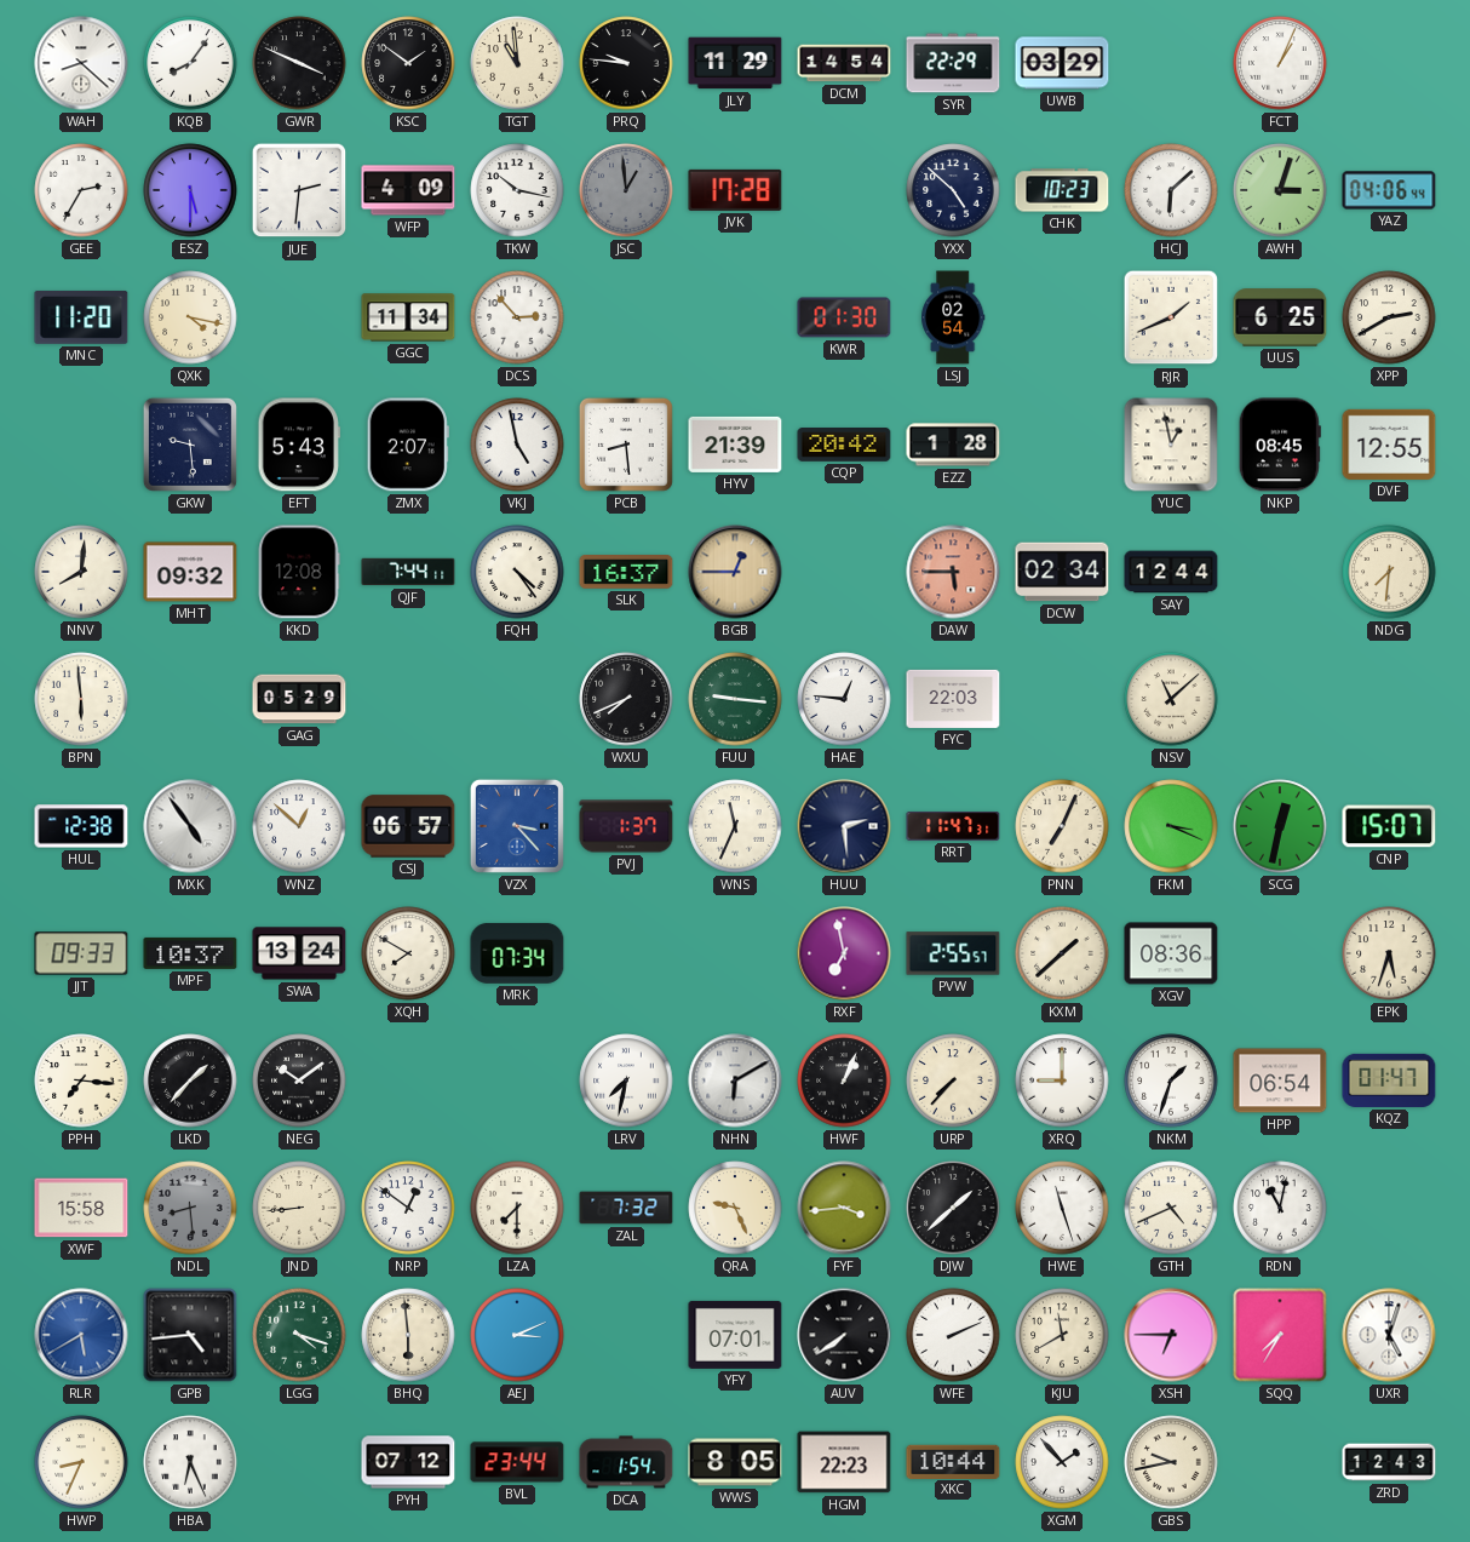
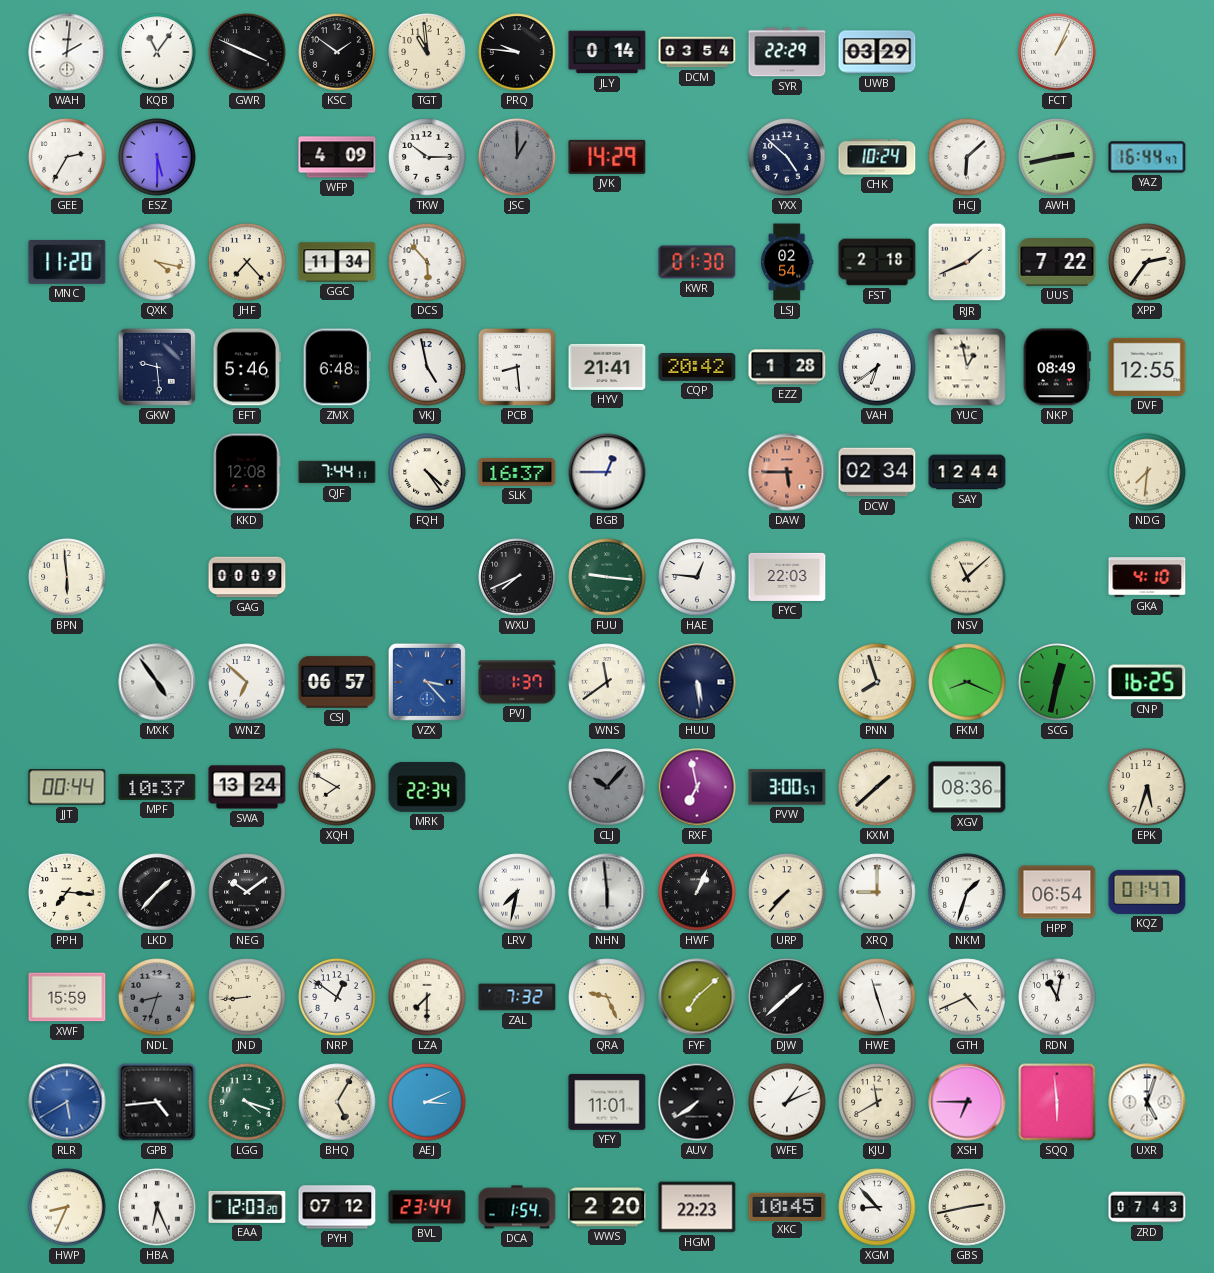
WAH: 8:22 -> 2:01 (67, 52)
KQB: 8:06 -> 11:06 (157, 52)
JLY: 11:29 -> 0:14 (607, 52)
DCM: 14:54 -> 03:54 (697, 52)
JUE: 2:31 -> none (299, 190)
TKW: 10:17 -> 10:15 (427, 157)
JSC: 12:59 -> 1:00 (517, 157)
JVK: 17:28 -> 14:29 (607, 157)
CHK: 10:23 -> 10:24 (877, 157)
AWH: 3:03 -> 2:43 (1057, 157)
YAZ: 04:06 -> 16:44 (1147, 157)
JHF: none -> 7:23 (247, 262)
DCS: 2:53 -> 5:53 (427, 262)
FST: none -> 2:18 (877, 262)
UUS: 6:25 -> 7:22 (1057, 262)
XPP: 2:40 -> 2:36 (1147, 262)
EFT: 5:43 -> 5:46 (246, 367)
ZMX: 2:07 -> 6:48 (337, 367)
HYV: 21:39 -> 21:41 (607, 367)
VAH: none -> 6:39 (877, 367)
NKP: 08:45 -> 08:49 (1057, 367)
NNV: 8:01 -> none (81, 572)
MHT: 09:32 -> none (190, 572)
BGB dial: champagne -> white (607, 472)
GAG: 05:29 -> 00:09 (247, 577)
GKA: none -> 4:10 (1147, 577)
HUL: 12:38 -> none (81, 826)
WNZ: 12:52 -> 6:52 (247, 682)
WNS: 11:34 -> 11:39 (607, 682)
HUU: 2:29 -> 5:29 (697, 682)
RRT: 11:47 -> none (953, 826)
PNN: 7:04 -> 7:57 (877, 682)
FKM: 3:19 -> 8:19 (967, 682)
CNP: 15:07 -> 16:25 (1147, 682)
JJT: 09:33 -> 00:44 (67, 787)
MRK: 07:34 -> 22:34 (427, 787)
CLJ: none -> 10:07 (607, 787)
PVW: 2:55 -> 3:00 (787, 787)
NHN: 6:10 -> 5:59 (607, 892)
XWF: 15:58 -> 15:59 (67, 997)
NDL: 8:29 -> 8:33 (157, 997)
FYF: 3:44 -> 7:08 (697, 997)
BHQ: 5:59 -> 5:05 (337, 1102)
YFY: 07:01 -> 11:01 (607, 1102)
WFE: 2:11 -> 1:11 (787, 1102)
SQQ: 7:35 -> 5:59 (1057, 1102)
EAA: none -> 12:03 (247, 1207)
WWS: 8:05 -> 2:20 (607, 1207)
XKC: 10:44 -> 10:45 (787, 1206)
XGM: 1:53 -> 8:53 (877, 1207)
GBS: 9:43 -> 2:43 (967, 1207)
ZRD: 12:43 -> 07:43 (1147, 1207)
